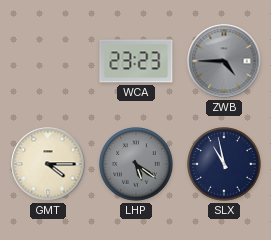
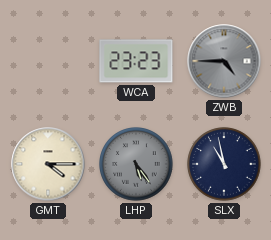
LHP: 5:21 -> 5:24 (136, 164)
